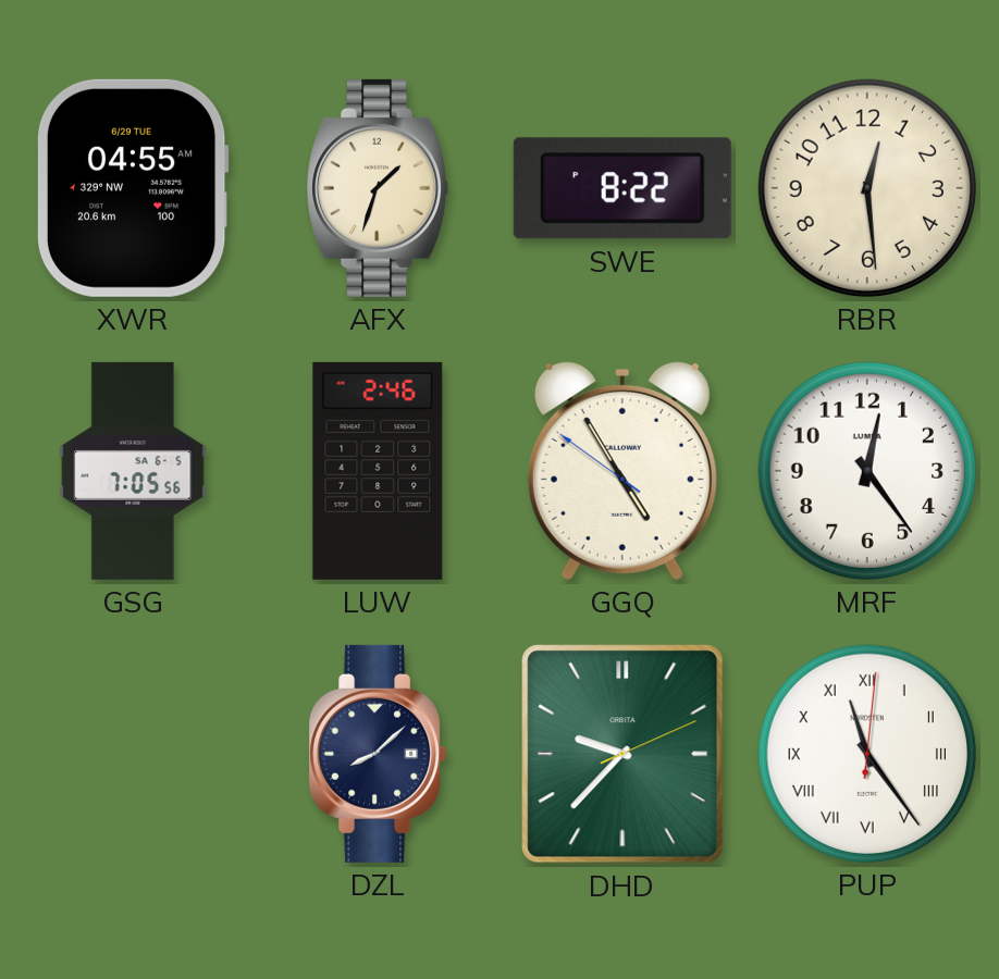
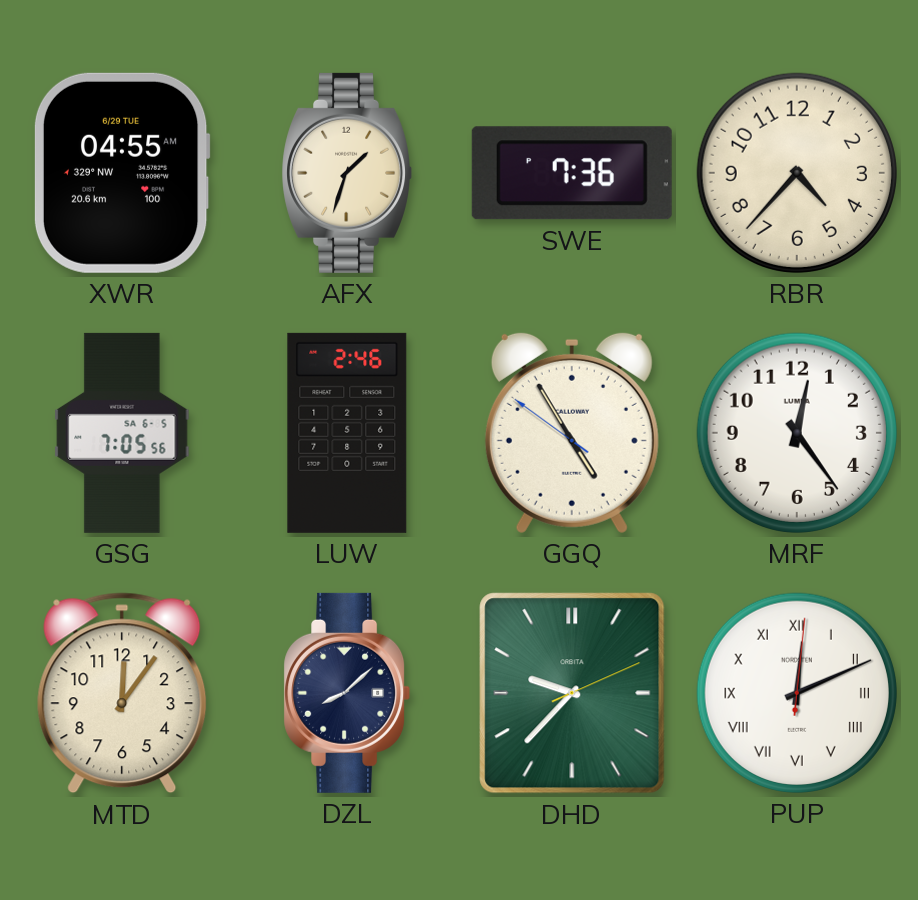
SWE: 8:22 -> 7:36 (572, 173)
RBR: 12:29 -> 4:37 (797, 173)
MTD: none -> 12:06 (122, 693)
PUP: 11:24 -> 12:11 (797, 693)
